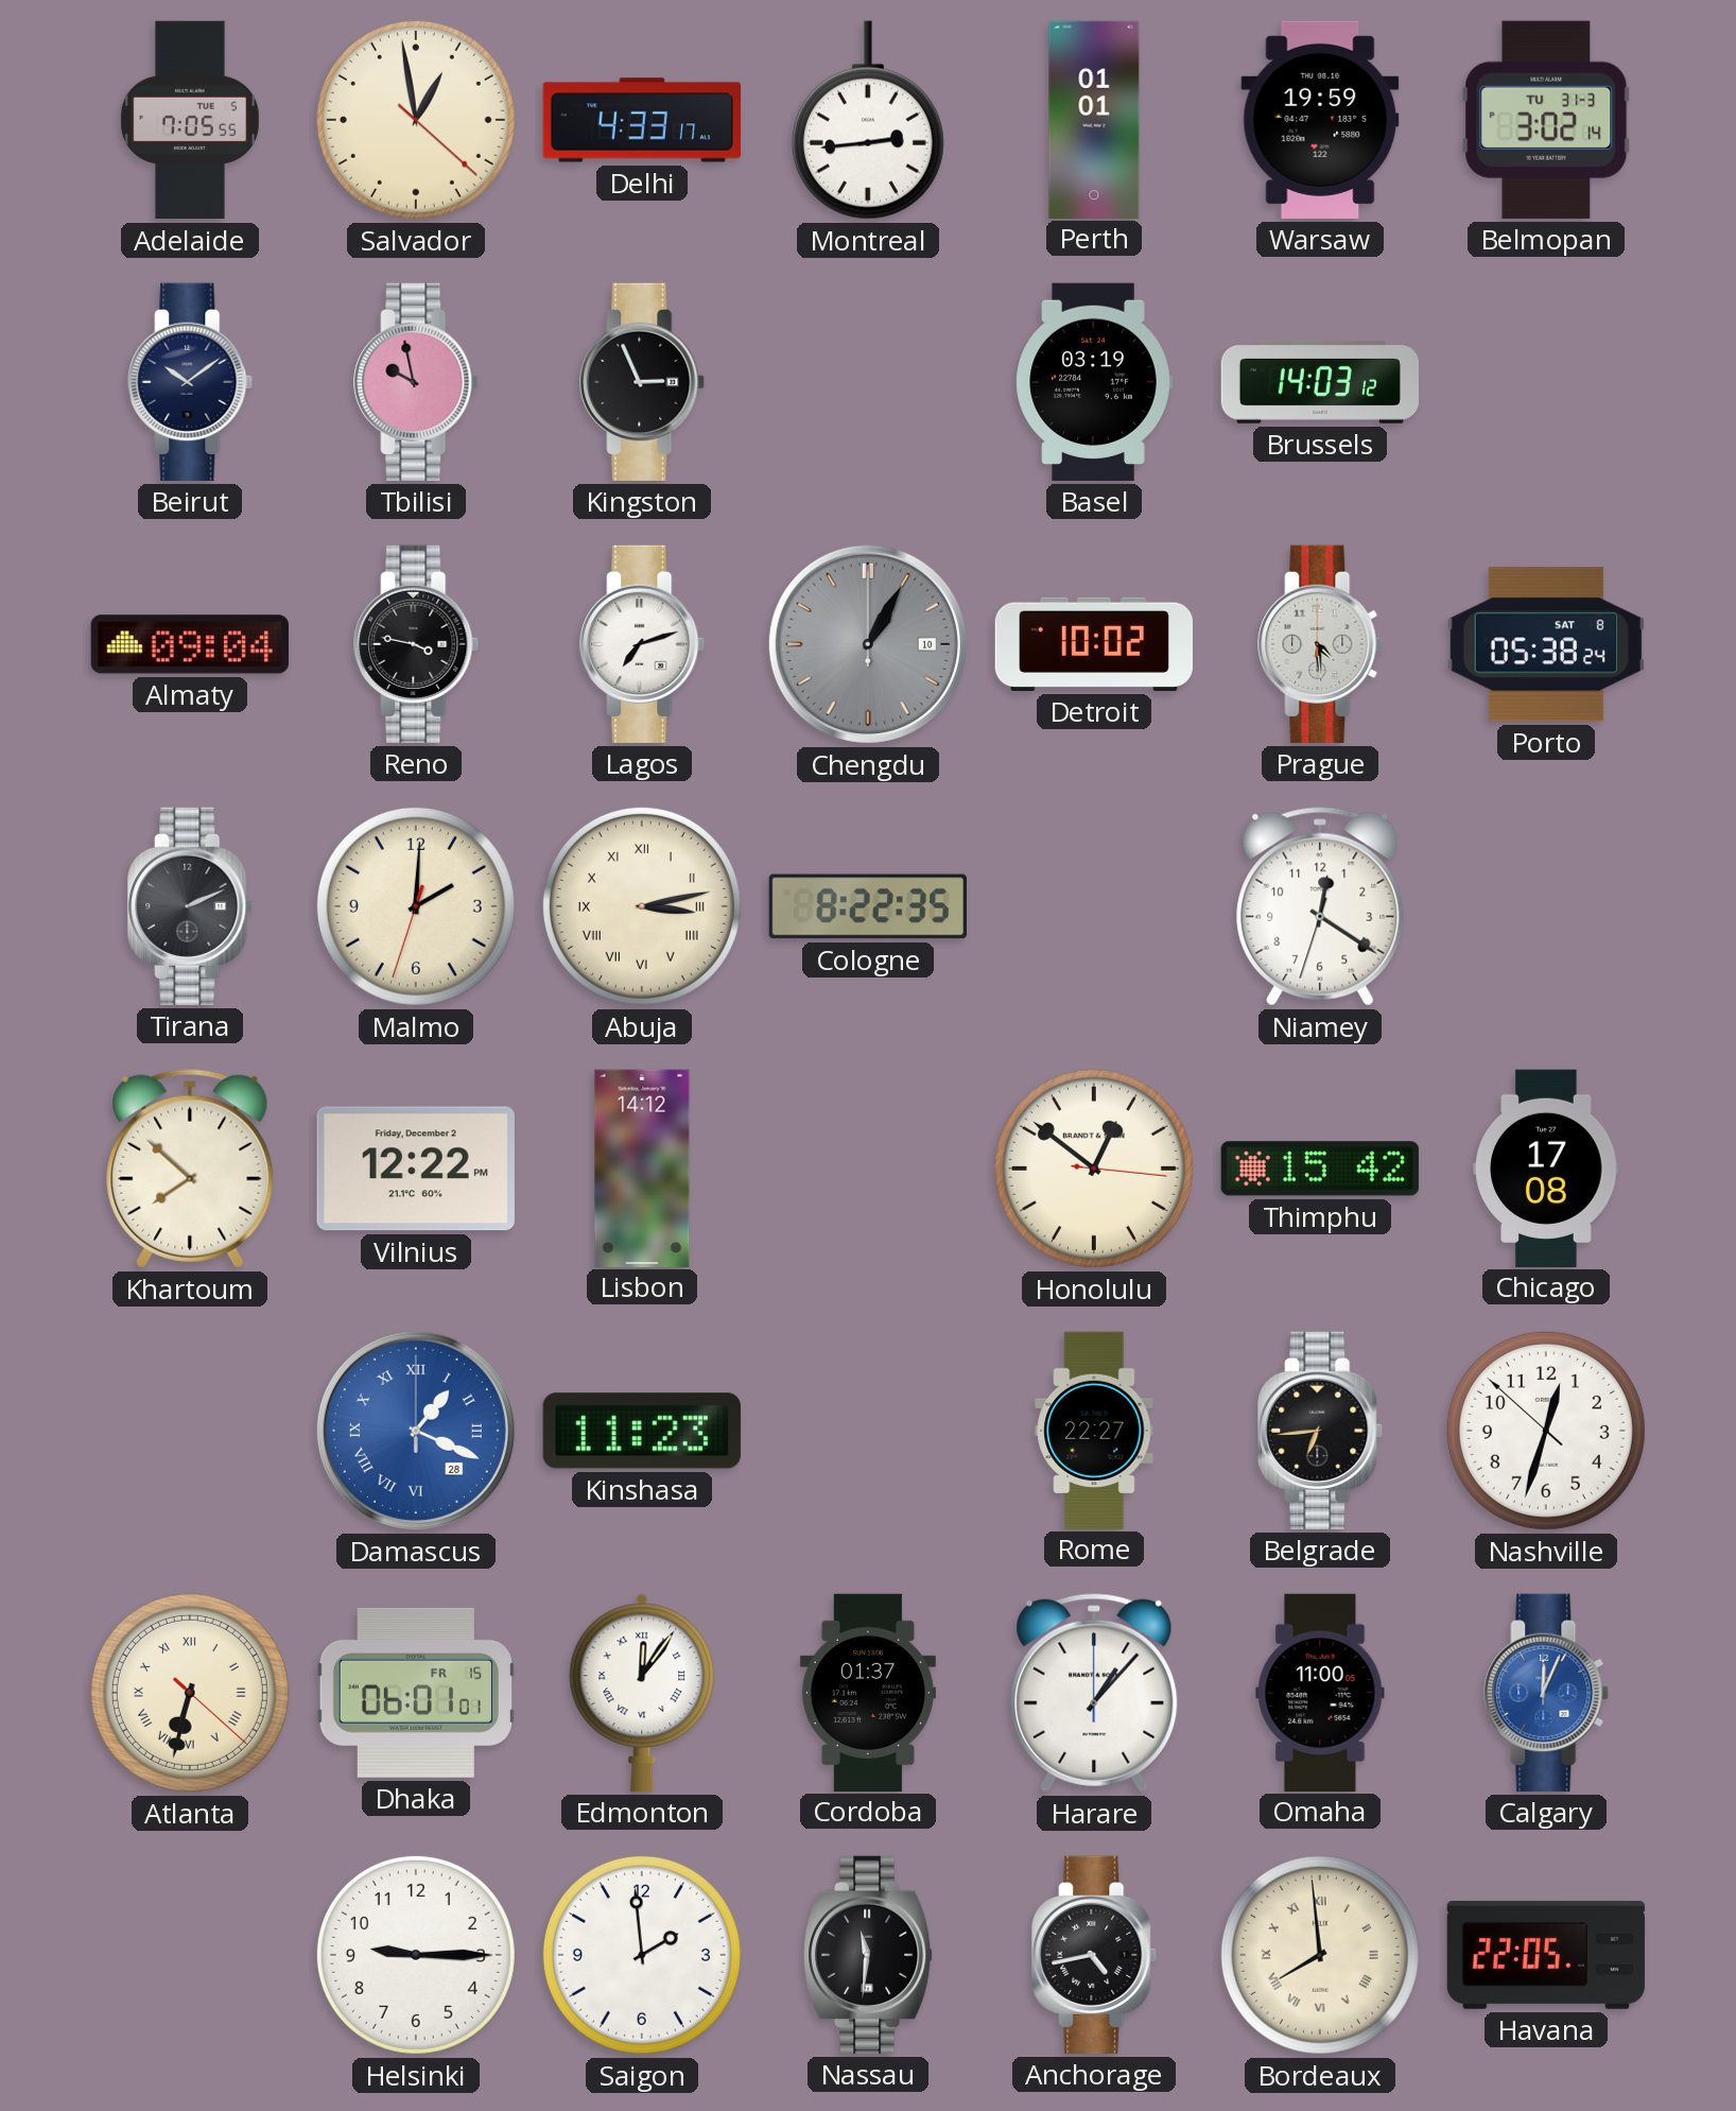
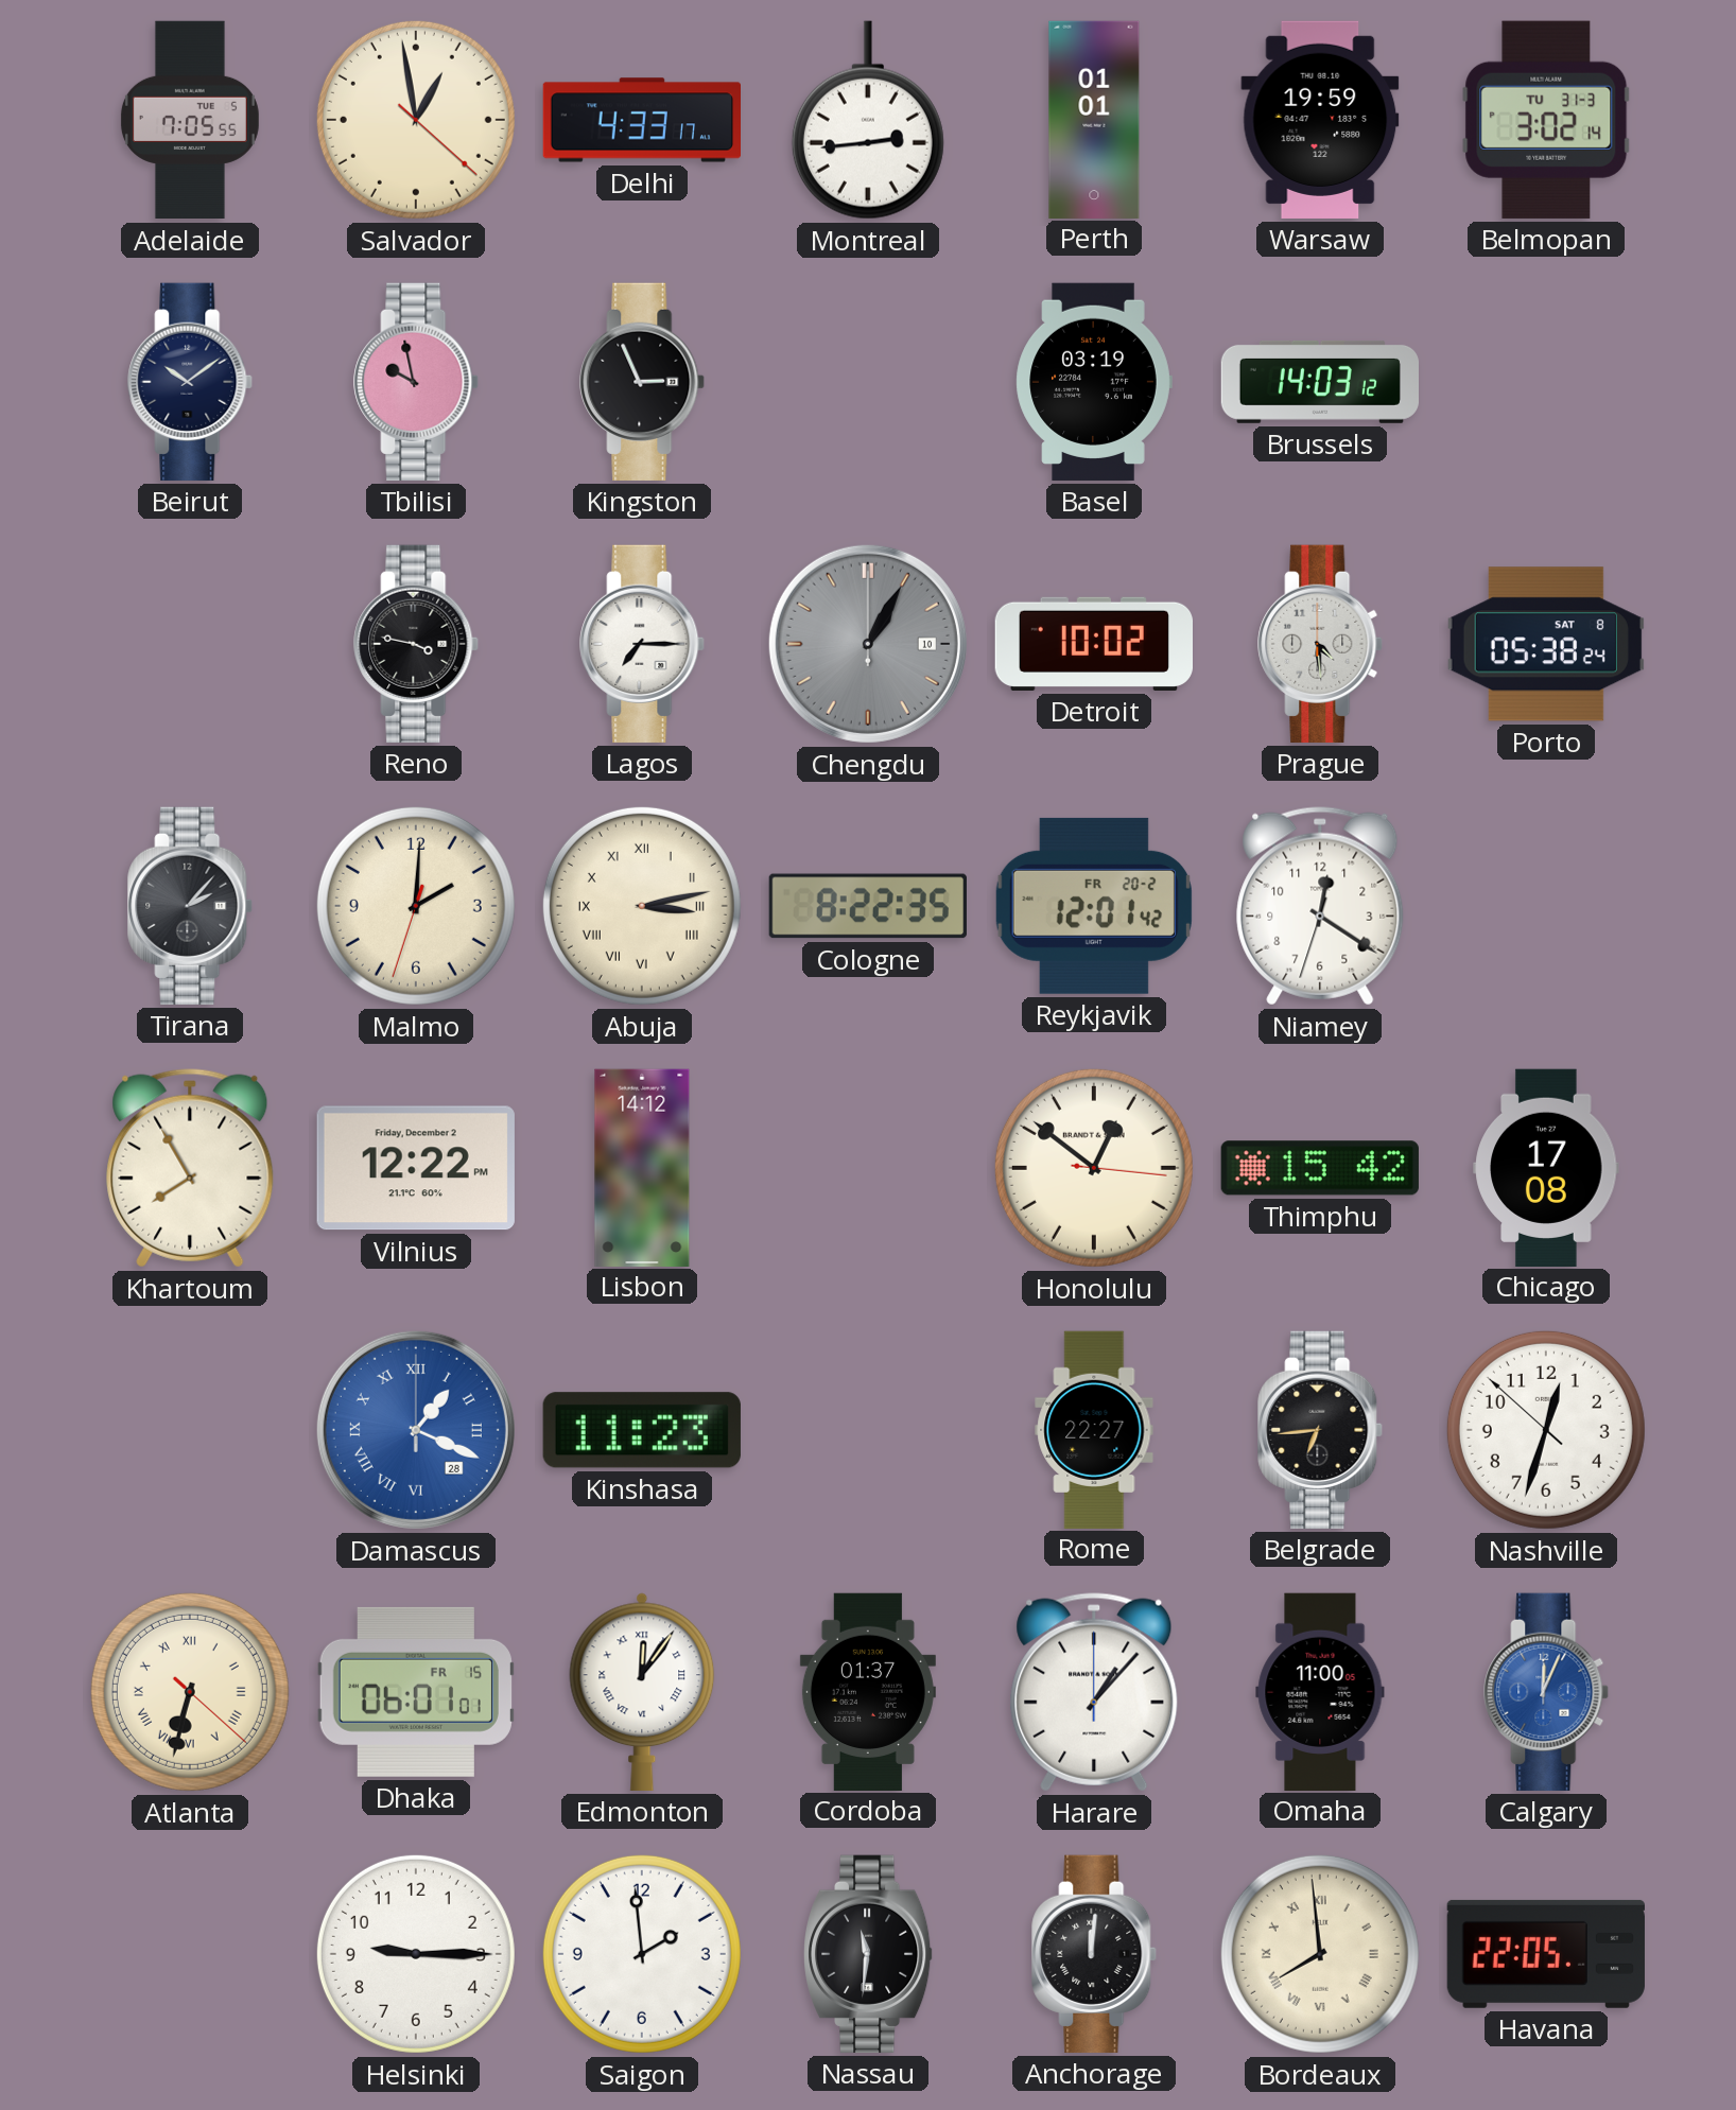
Almaty: 09:04 -> none (190, 644)
Lagos: 7:12 -> 7:15 (643, 644)
Tirana: 2:11 -> 2:07 (191, 906)
Reykjavik: none -> 12:01 (1094, 906)
Khartoum: 7:52 -> 7:55 (190, 1168)
Anchorage: 4:43 -> 12:01 (1095, 1954)
